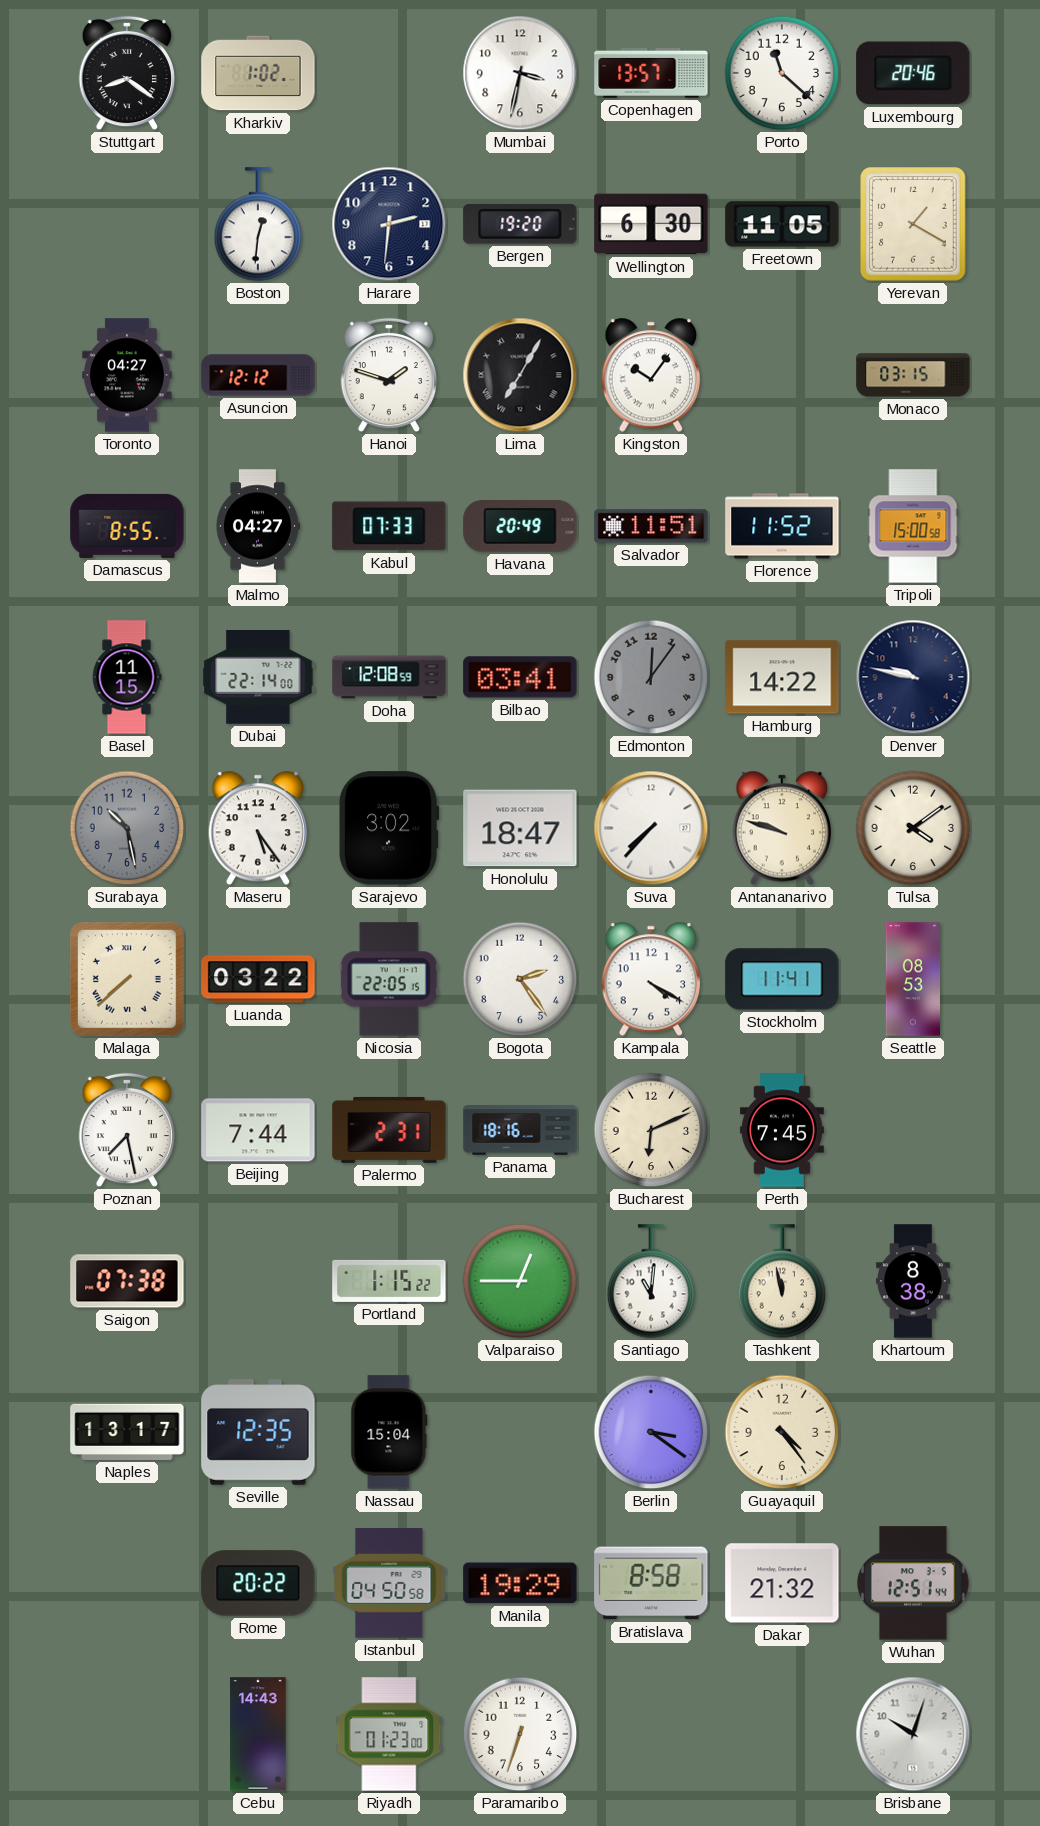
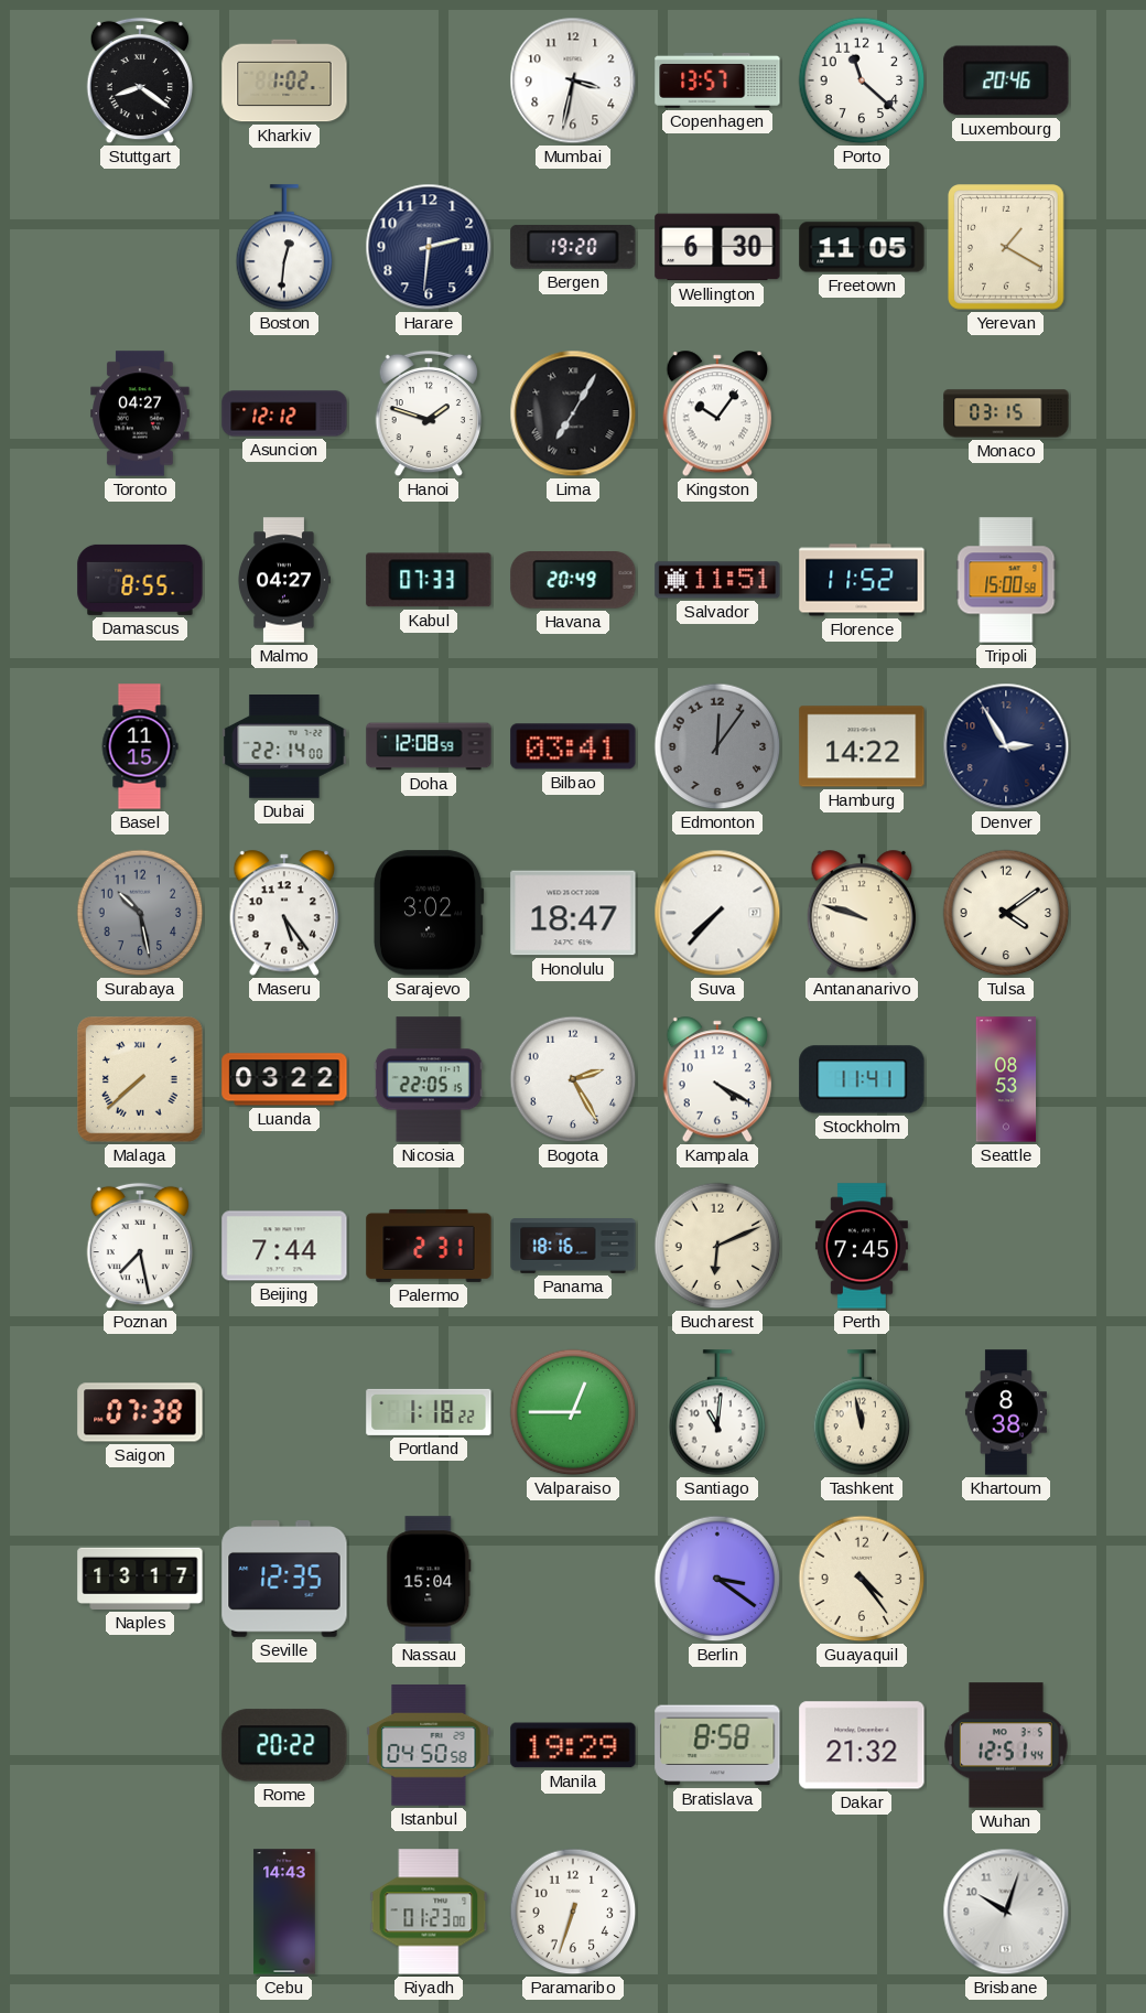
Denver: 9:47 -> 2:55 (1006, 746)
Bogota: 2:24 -> 2:25 (573, 1079)
Portland: 1:15 -> 1:18 (429, 1412)
